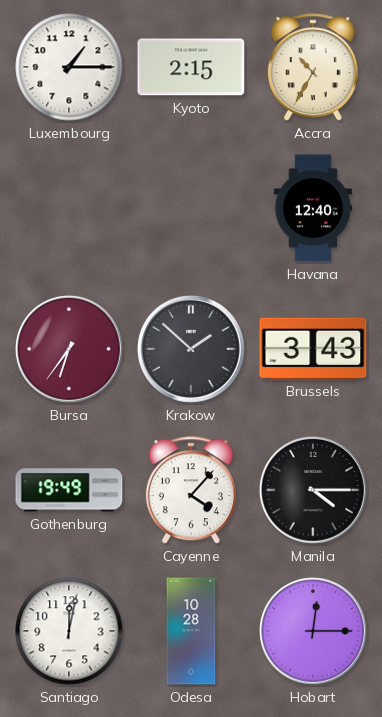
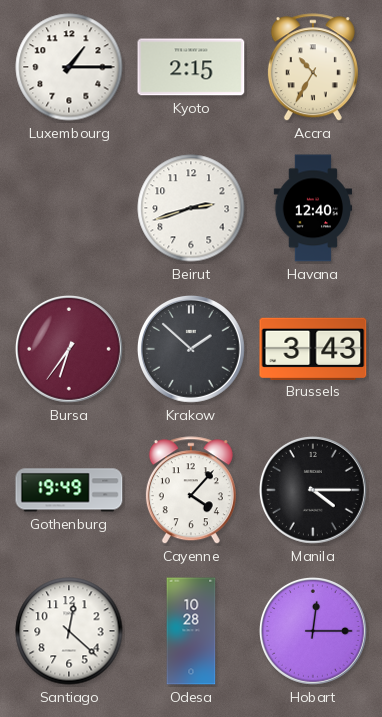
Beirut: none -> 2:42 (191, 208)
Santiago: 12:02 -> 12:22 (69, 631)
